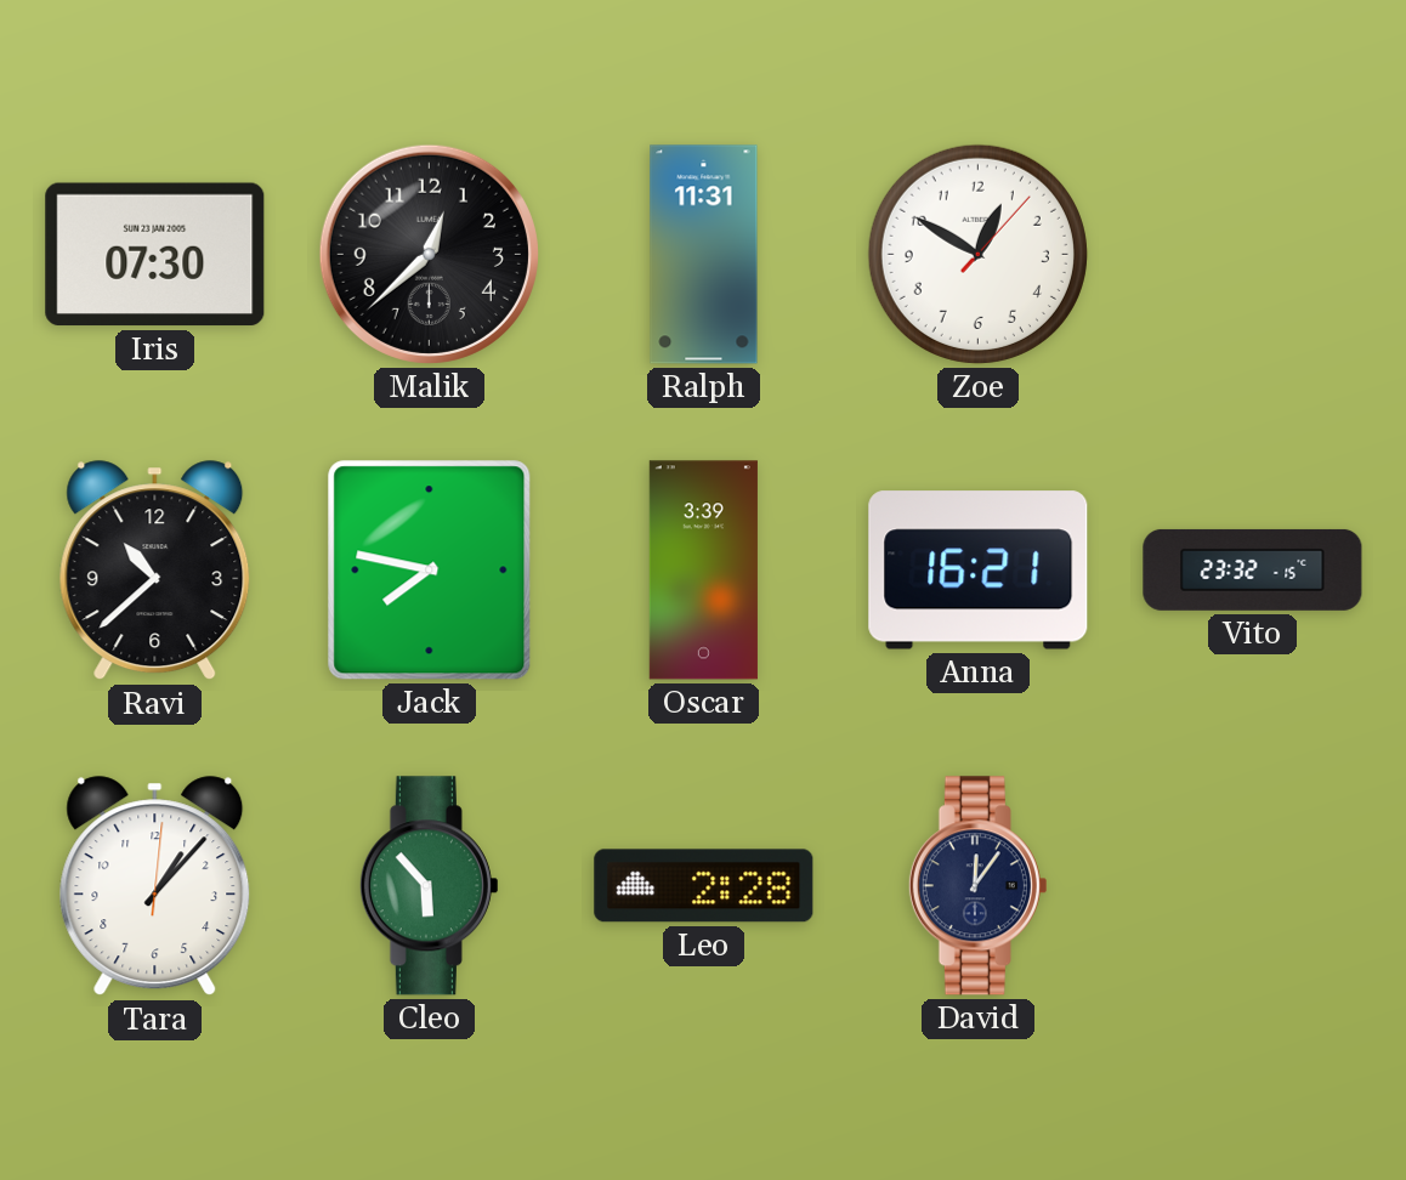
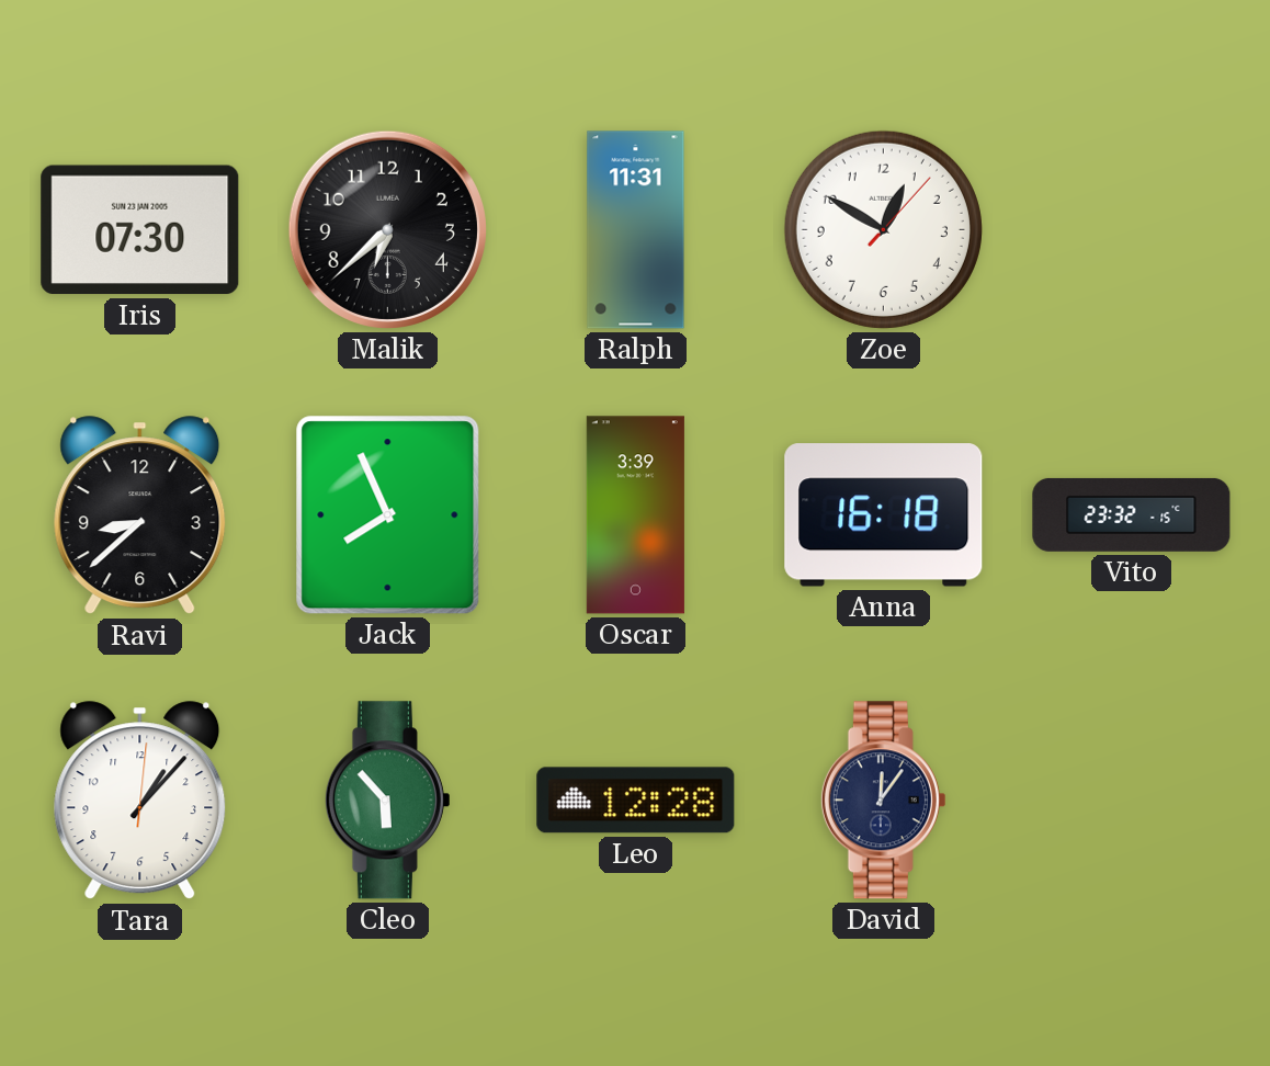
Malik: 12:38 -> 6:38 (387, 229)
Ravi: 10:38 -> 8:38 (140, 515)
Jack: 7:47 -> 7:56 (388, 515)
Anna: 16:21 -> 16:18 (884, 515)
Leo: 2:28 -> 12:28 (636, 801)
